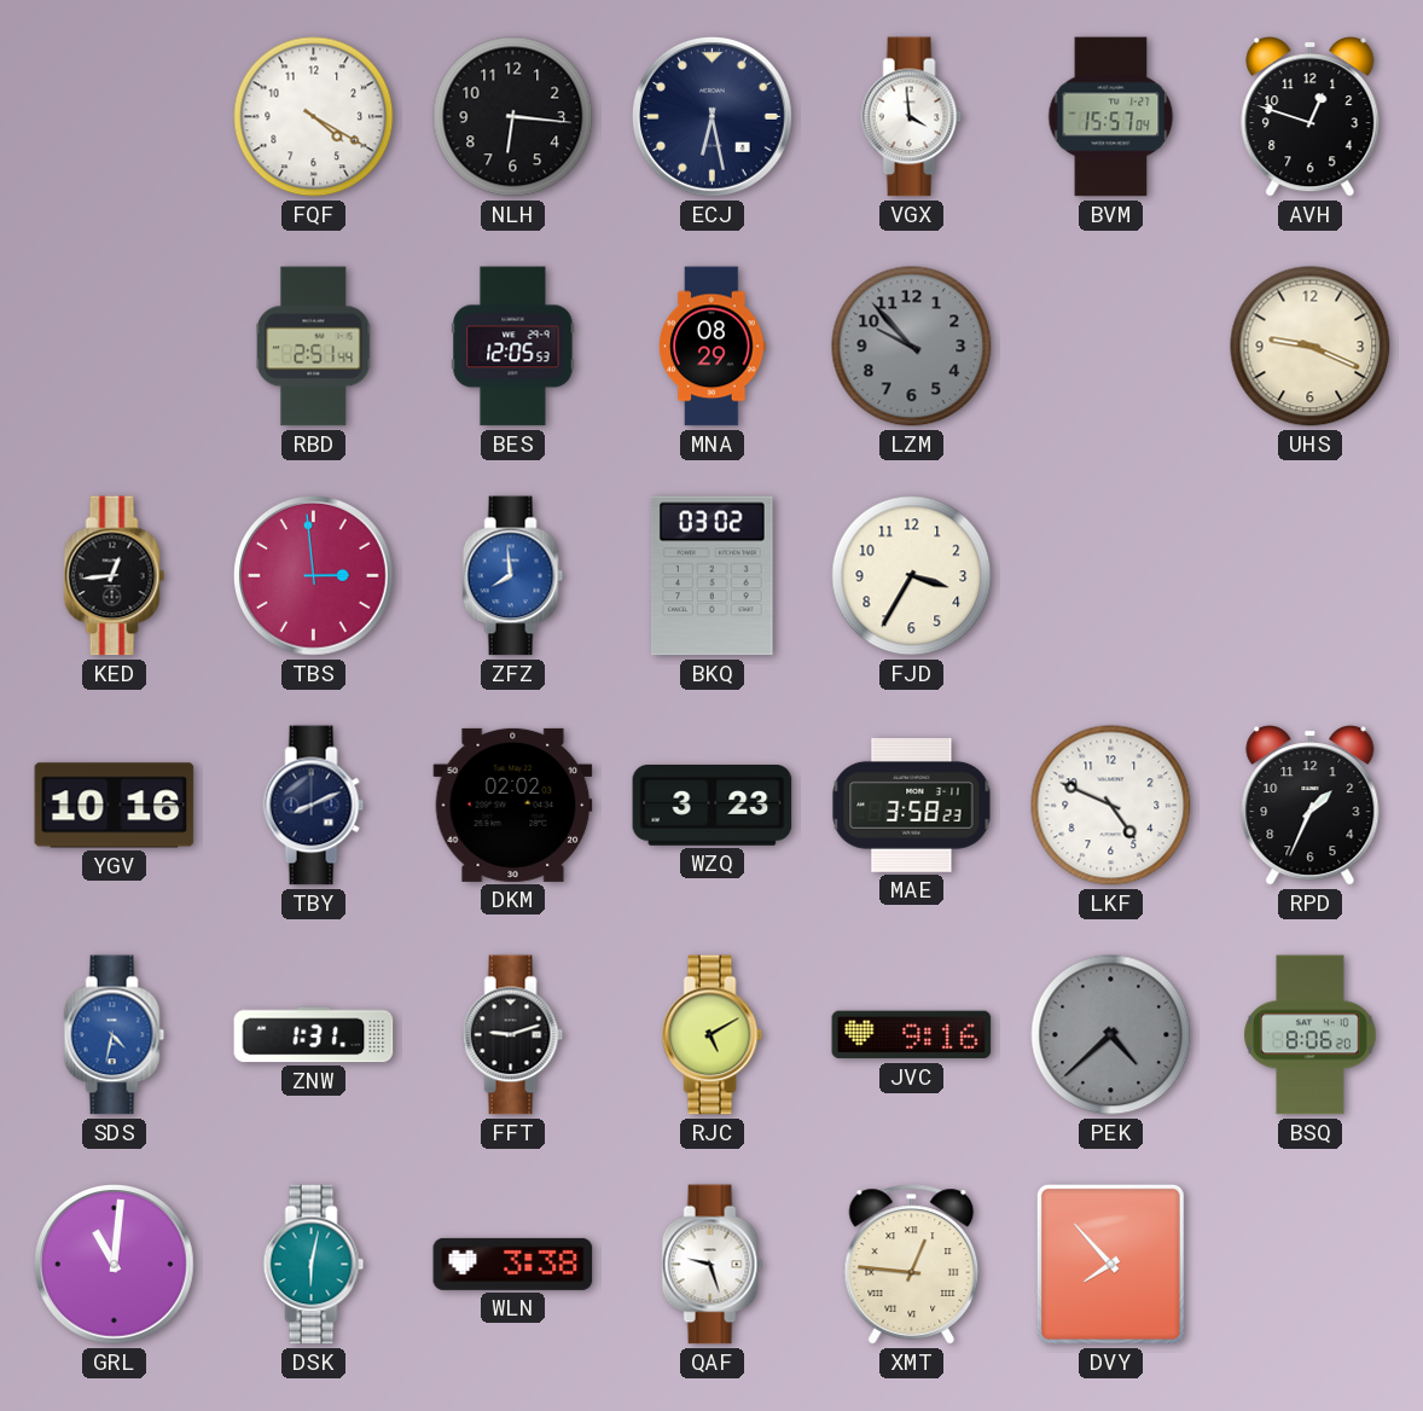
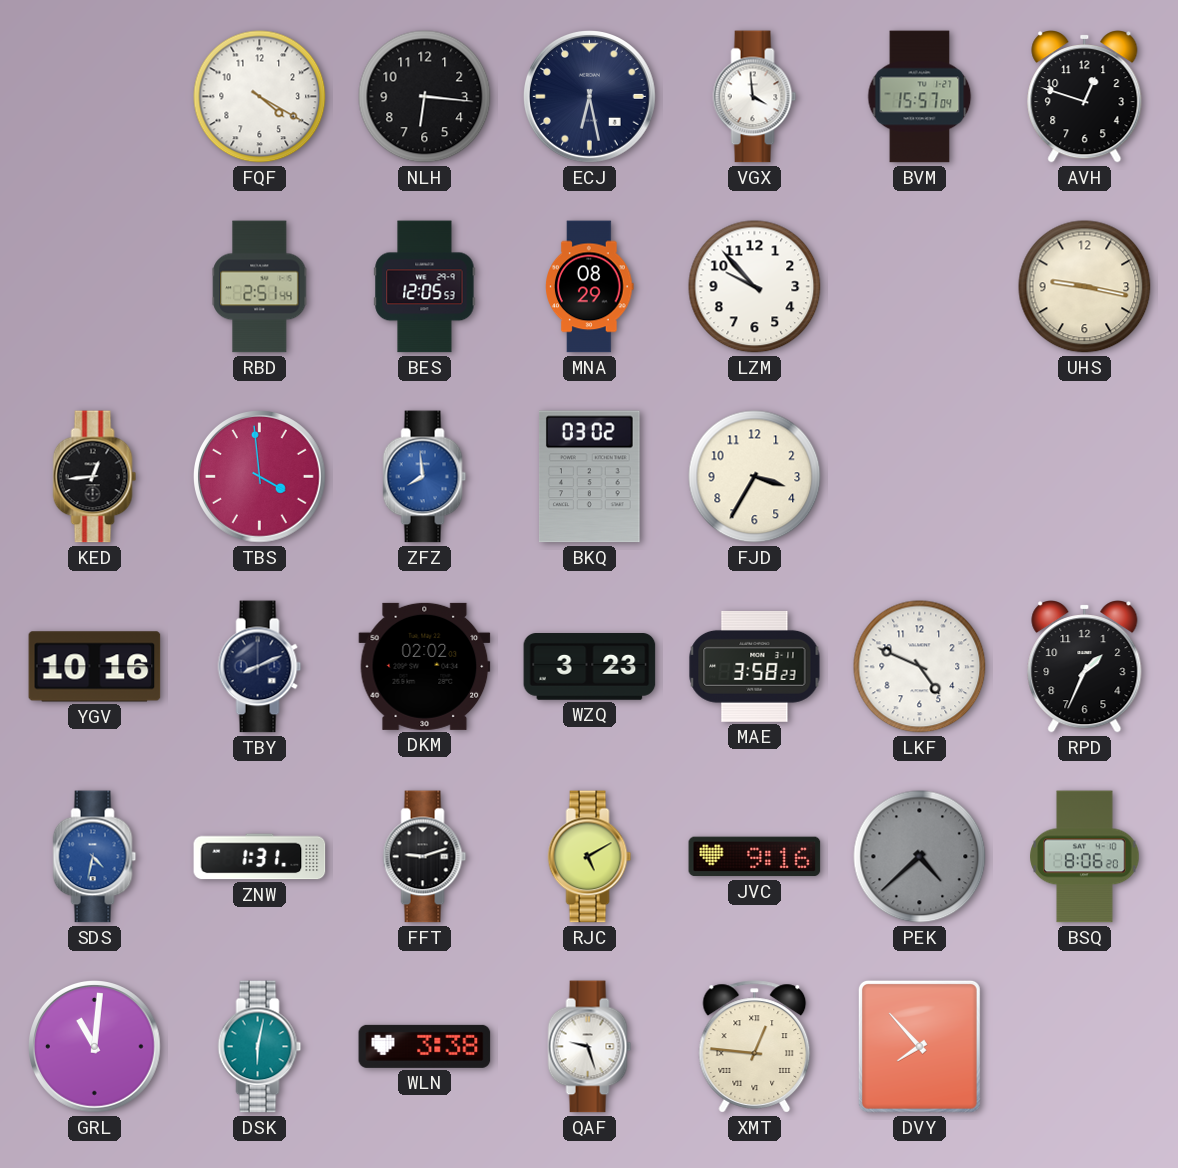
LZM dial: grey -> white (755, 287)
UHS: 9:19 -> 9:17 (1085, 287)
TBS: 2:59 -> 3:59 (260, 477)
